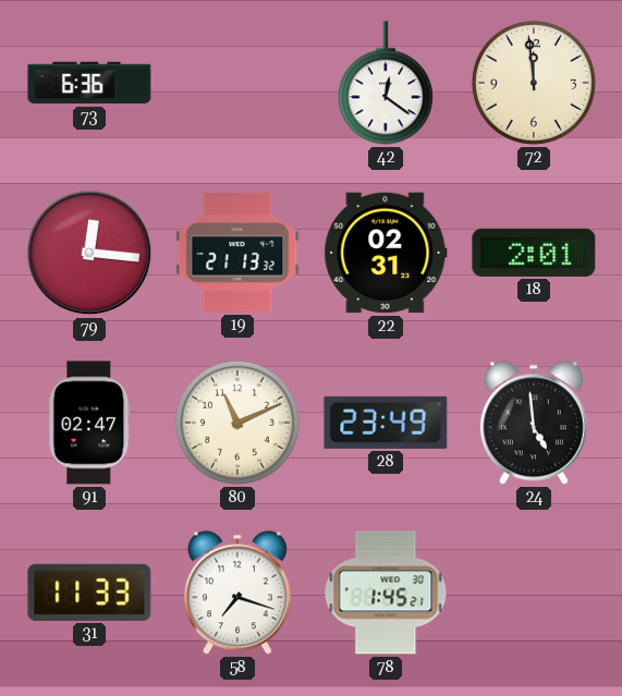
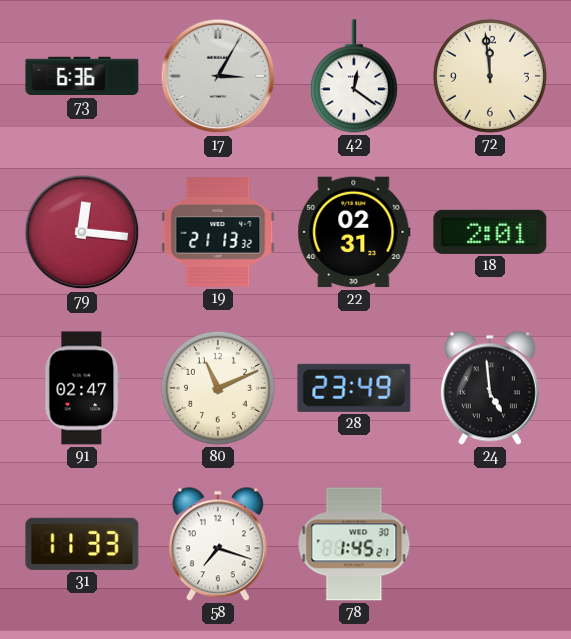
17: none -> 3:05 (218, 76)
